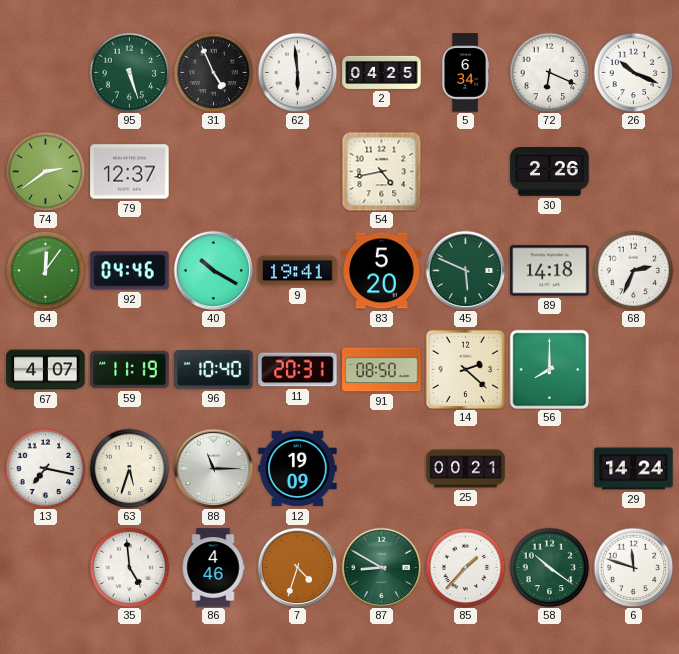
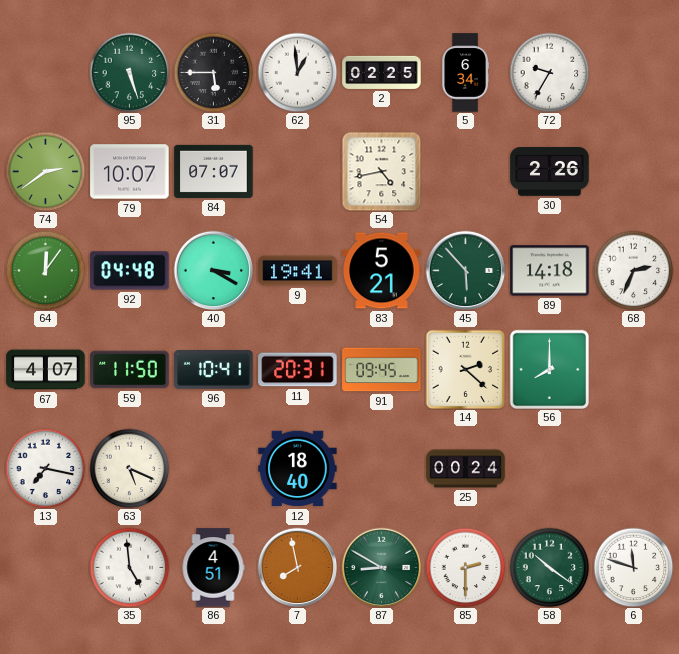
31: 4:56 -> 5:45 (213, 72)
62: 5:59 -> 12:59 (297, 72)
2: 04:25 -> 02:25 (382, 72)
72: 6:19 -> 9:35 (549, 72)
26: 10:19 -> none (633, 72)
79: 12:37 -> 10:07 (130, 172)
84: none -> 07:07 (214, 171)
92: 04:46 -> 04:48 (130, 271)
40: 10:20 -> 3:20 (213, 270)
83: 5:20 -> 5:21 (382, 271)
45: 5:49 -> 5:53 (465, 270)
59: 11:19 -> 11:50 (130, 370)
96: 10:40 -> 10:41 (214, 370)
91: 08:50 -> 09:45 (382, 370)
63: 5:33 -> 5:19 (129, 468)
88: 11:15 -> none (213, 468)
12: 19:09 -> 18:40 (298, 469)
25: 00:21 -> 00:24 (466, 469)
29: 14:24 -> none (634, 469)
86: 4:46 -> 4:51 (213, 568)
7: 4:33 -> 7:58 (297, 567)
85: 1:37 -> 2:30 (465, 567)
